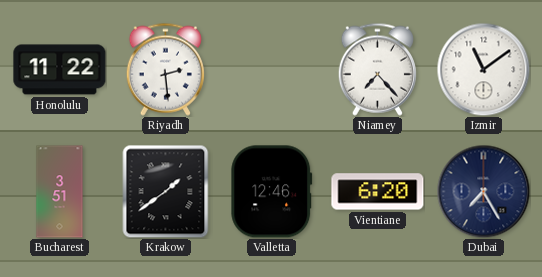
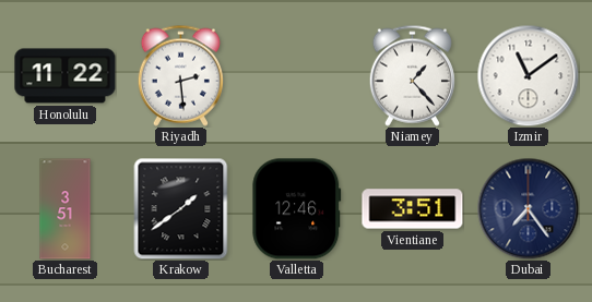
Niamey: 7:23 -> 1:23 (412, 75)
Vientiane: 6:20 -> 3:51 (413, 209)
Dubai: 7:25 -> 7:24 (528, 208)
